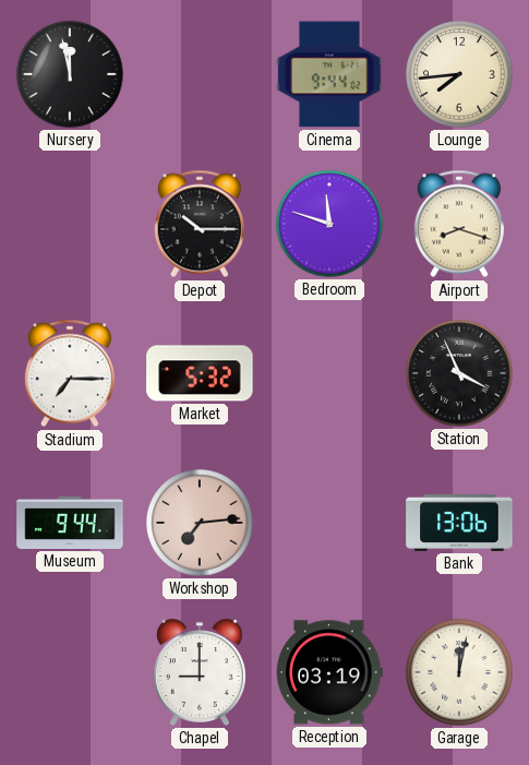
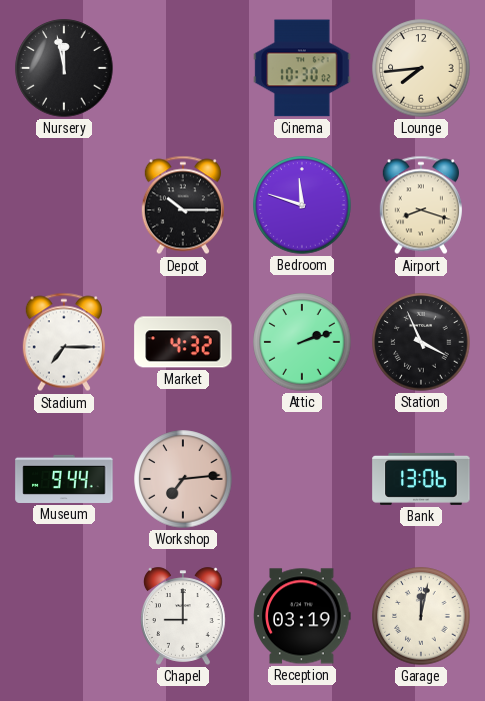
Cinema: 9:44 -> 10:30 (302, 68)
Market: 5:32 -> 4:32 (183, 342)
Attic: none -> 2:12 (302, 342)
